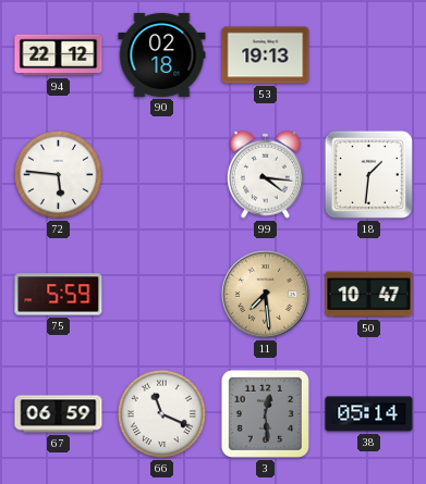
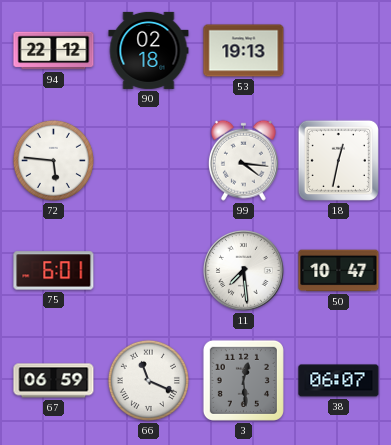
18: 1:31 -> 12:32 (338, 160)
75: 5:59 -> 6:01 (54, 271)
11 dial: champagne -> white (243, 270)
38: 05:14 -> 06:07 (339, 381)
